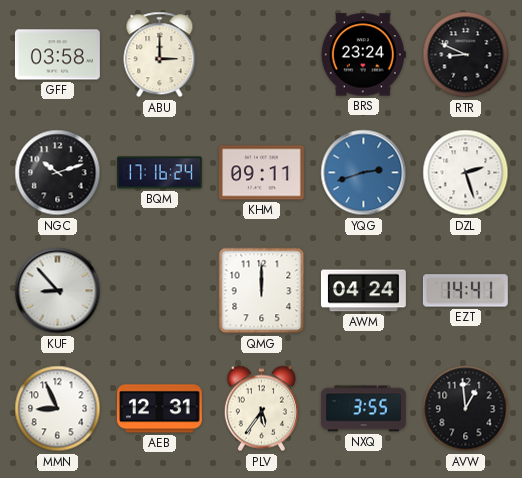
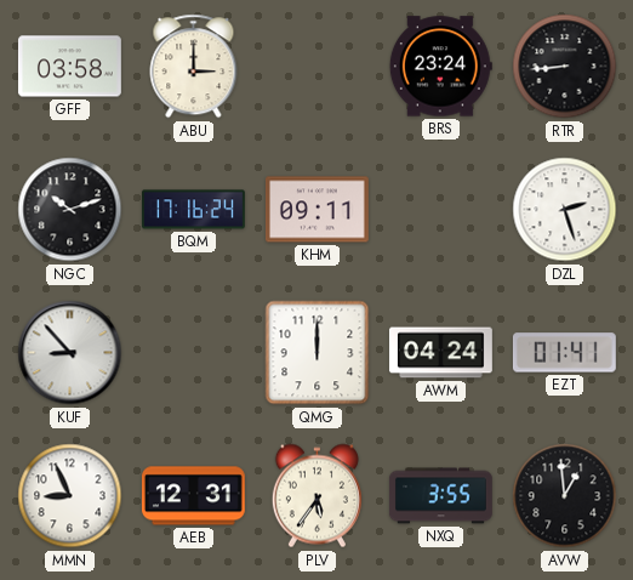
RTR: 8:49 -> 8:44 (565, 67)
YQG: 2:42 -> none (364, 173)
EZT: 14:41 -> 01:41 (564, 353)
